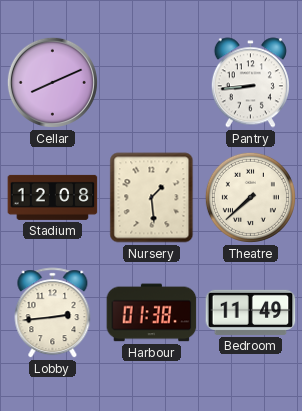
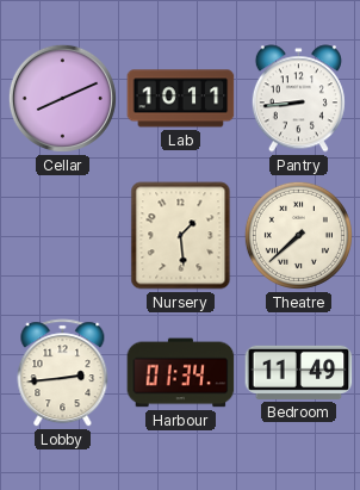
Lab: none -> 10:11 (181, 99)
Stadium: 12:08 -> none (53, 197)
Harbour: 01:38 -> 01:34 (181, 373)
